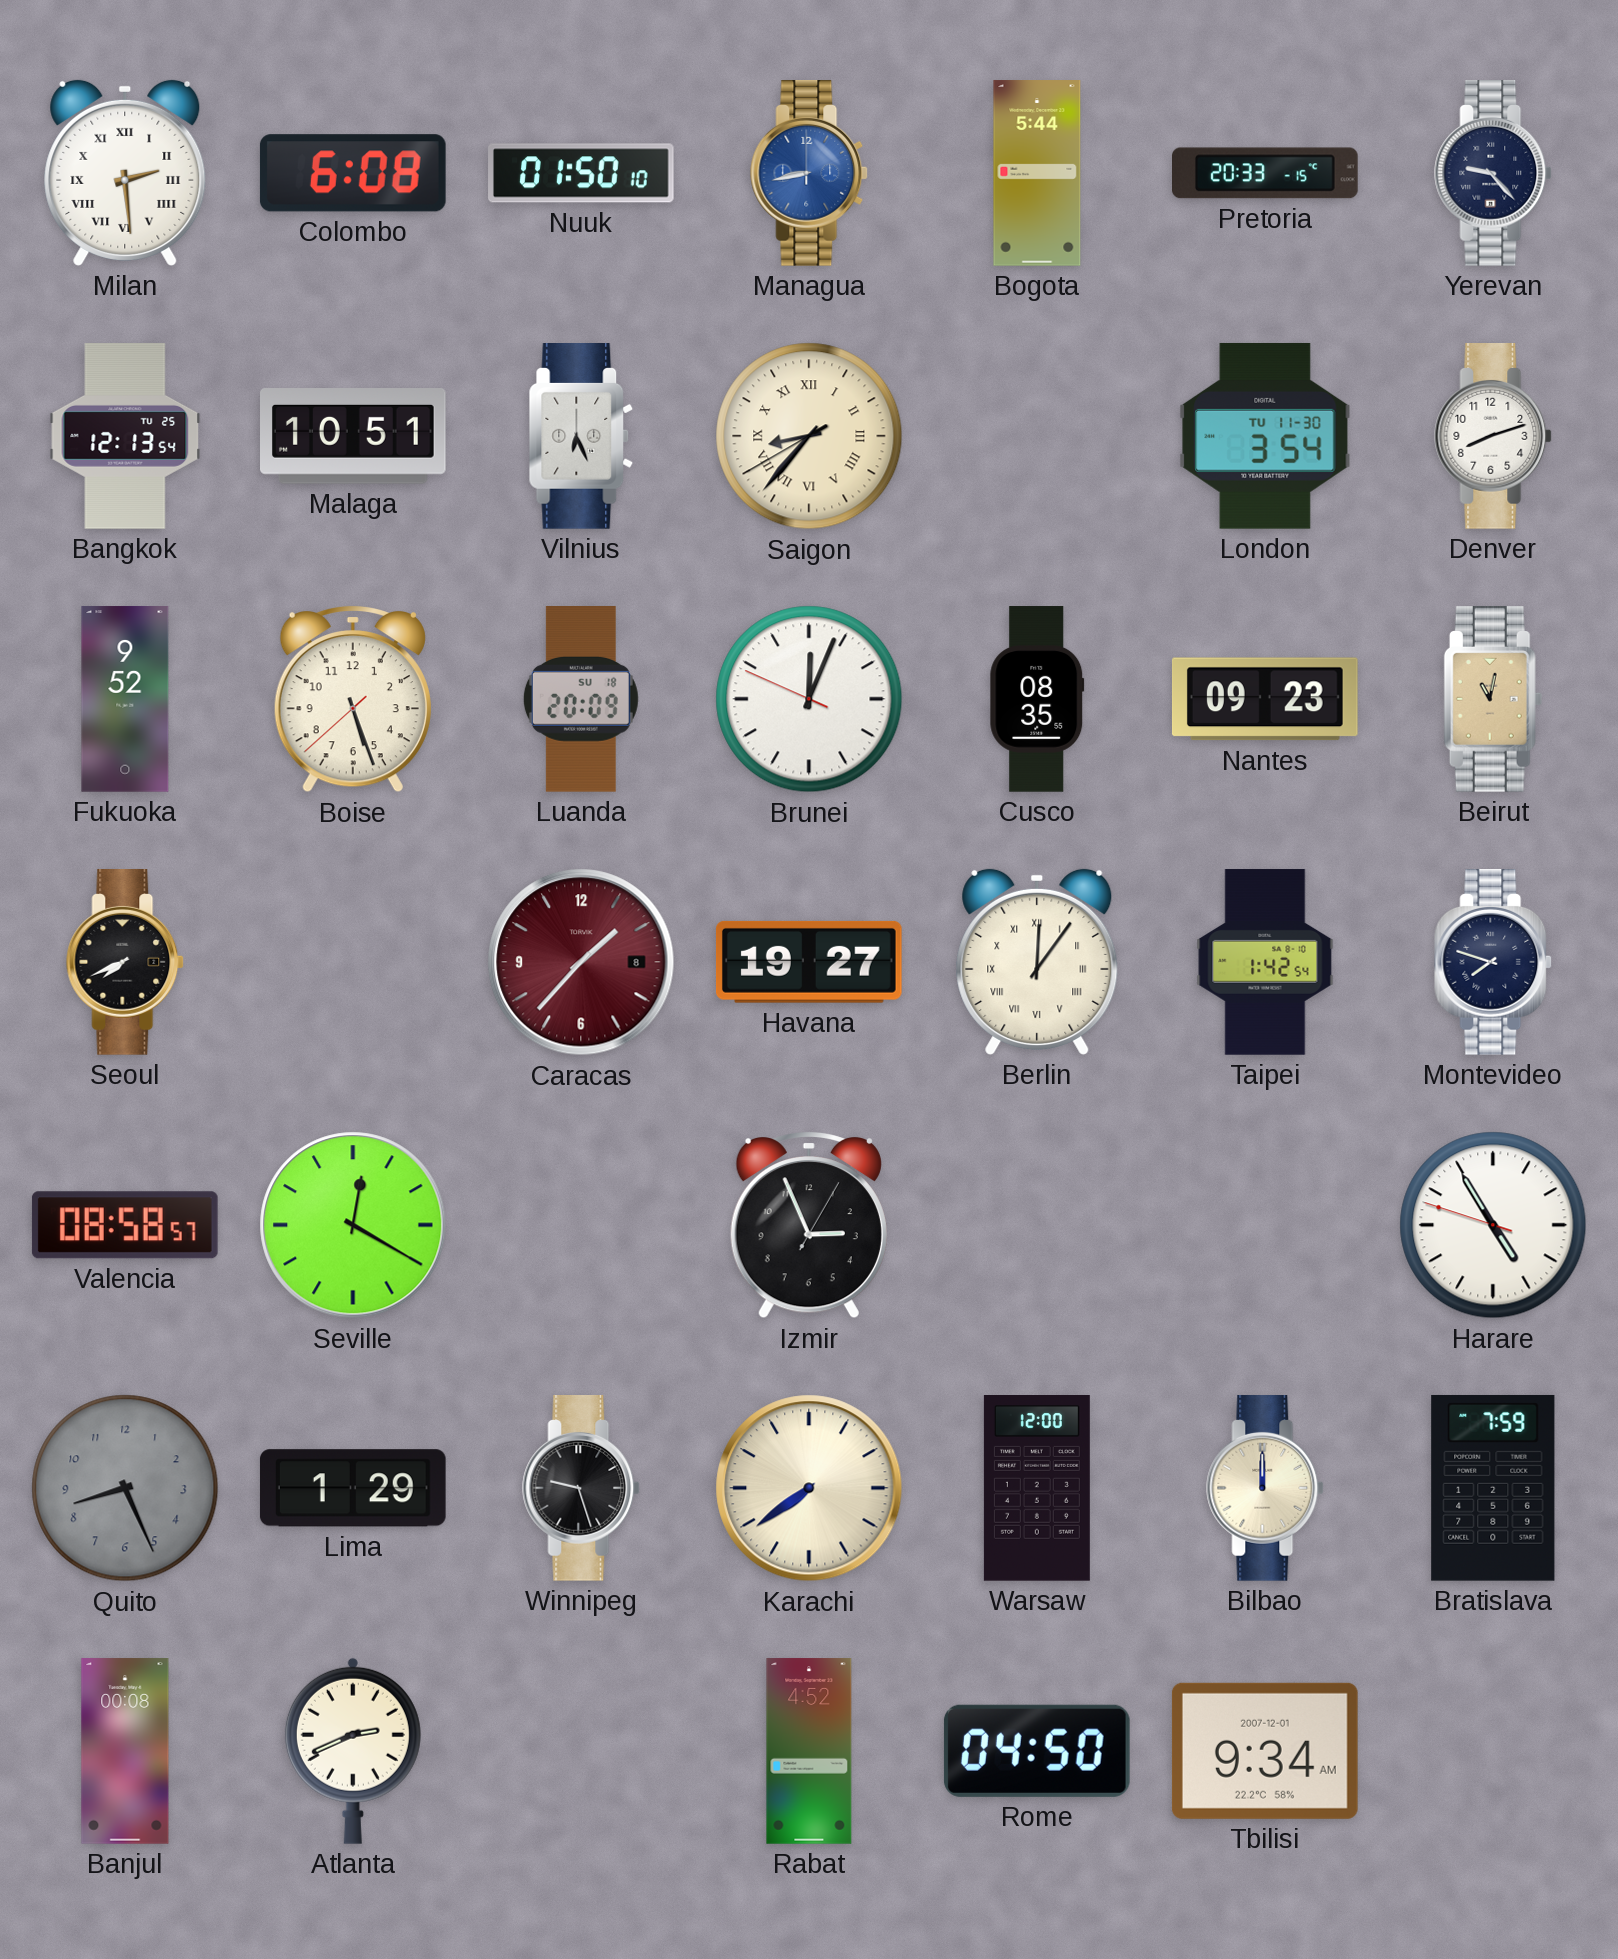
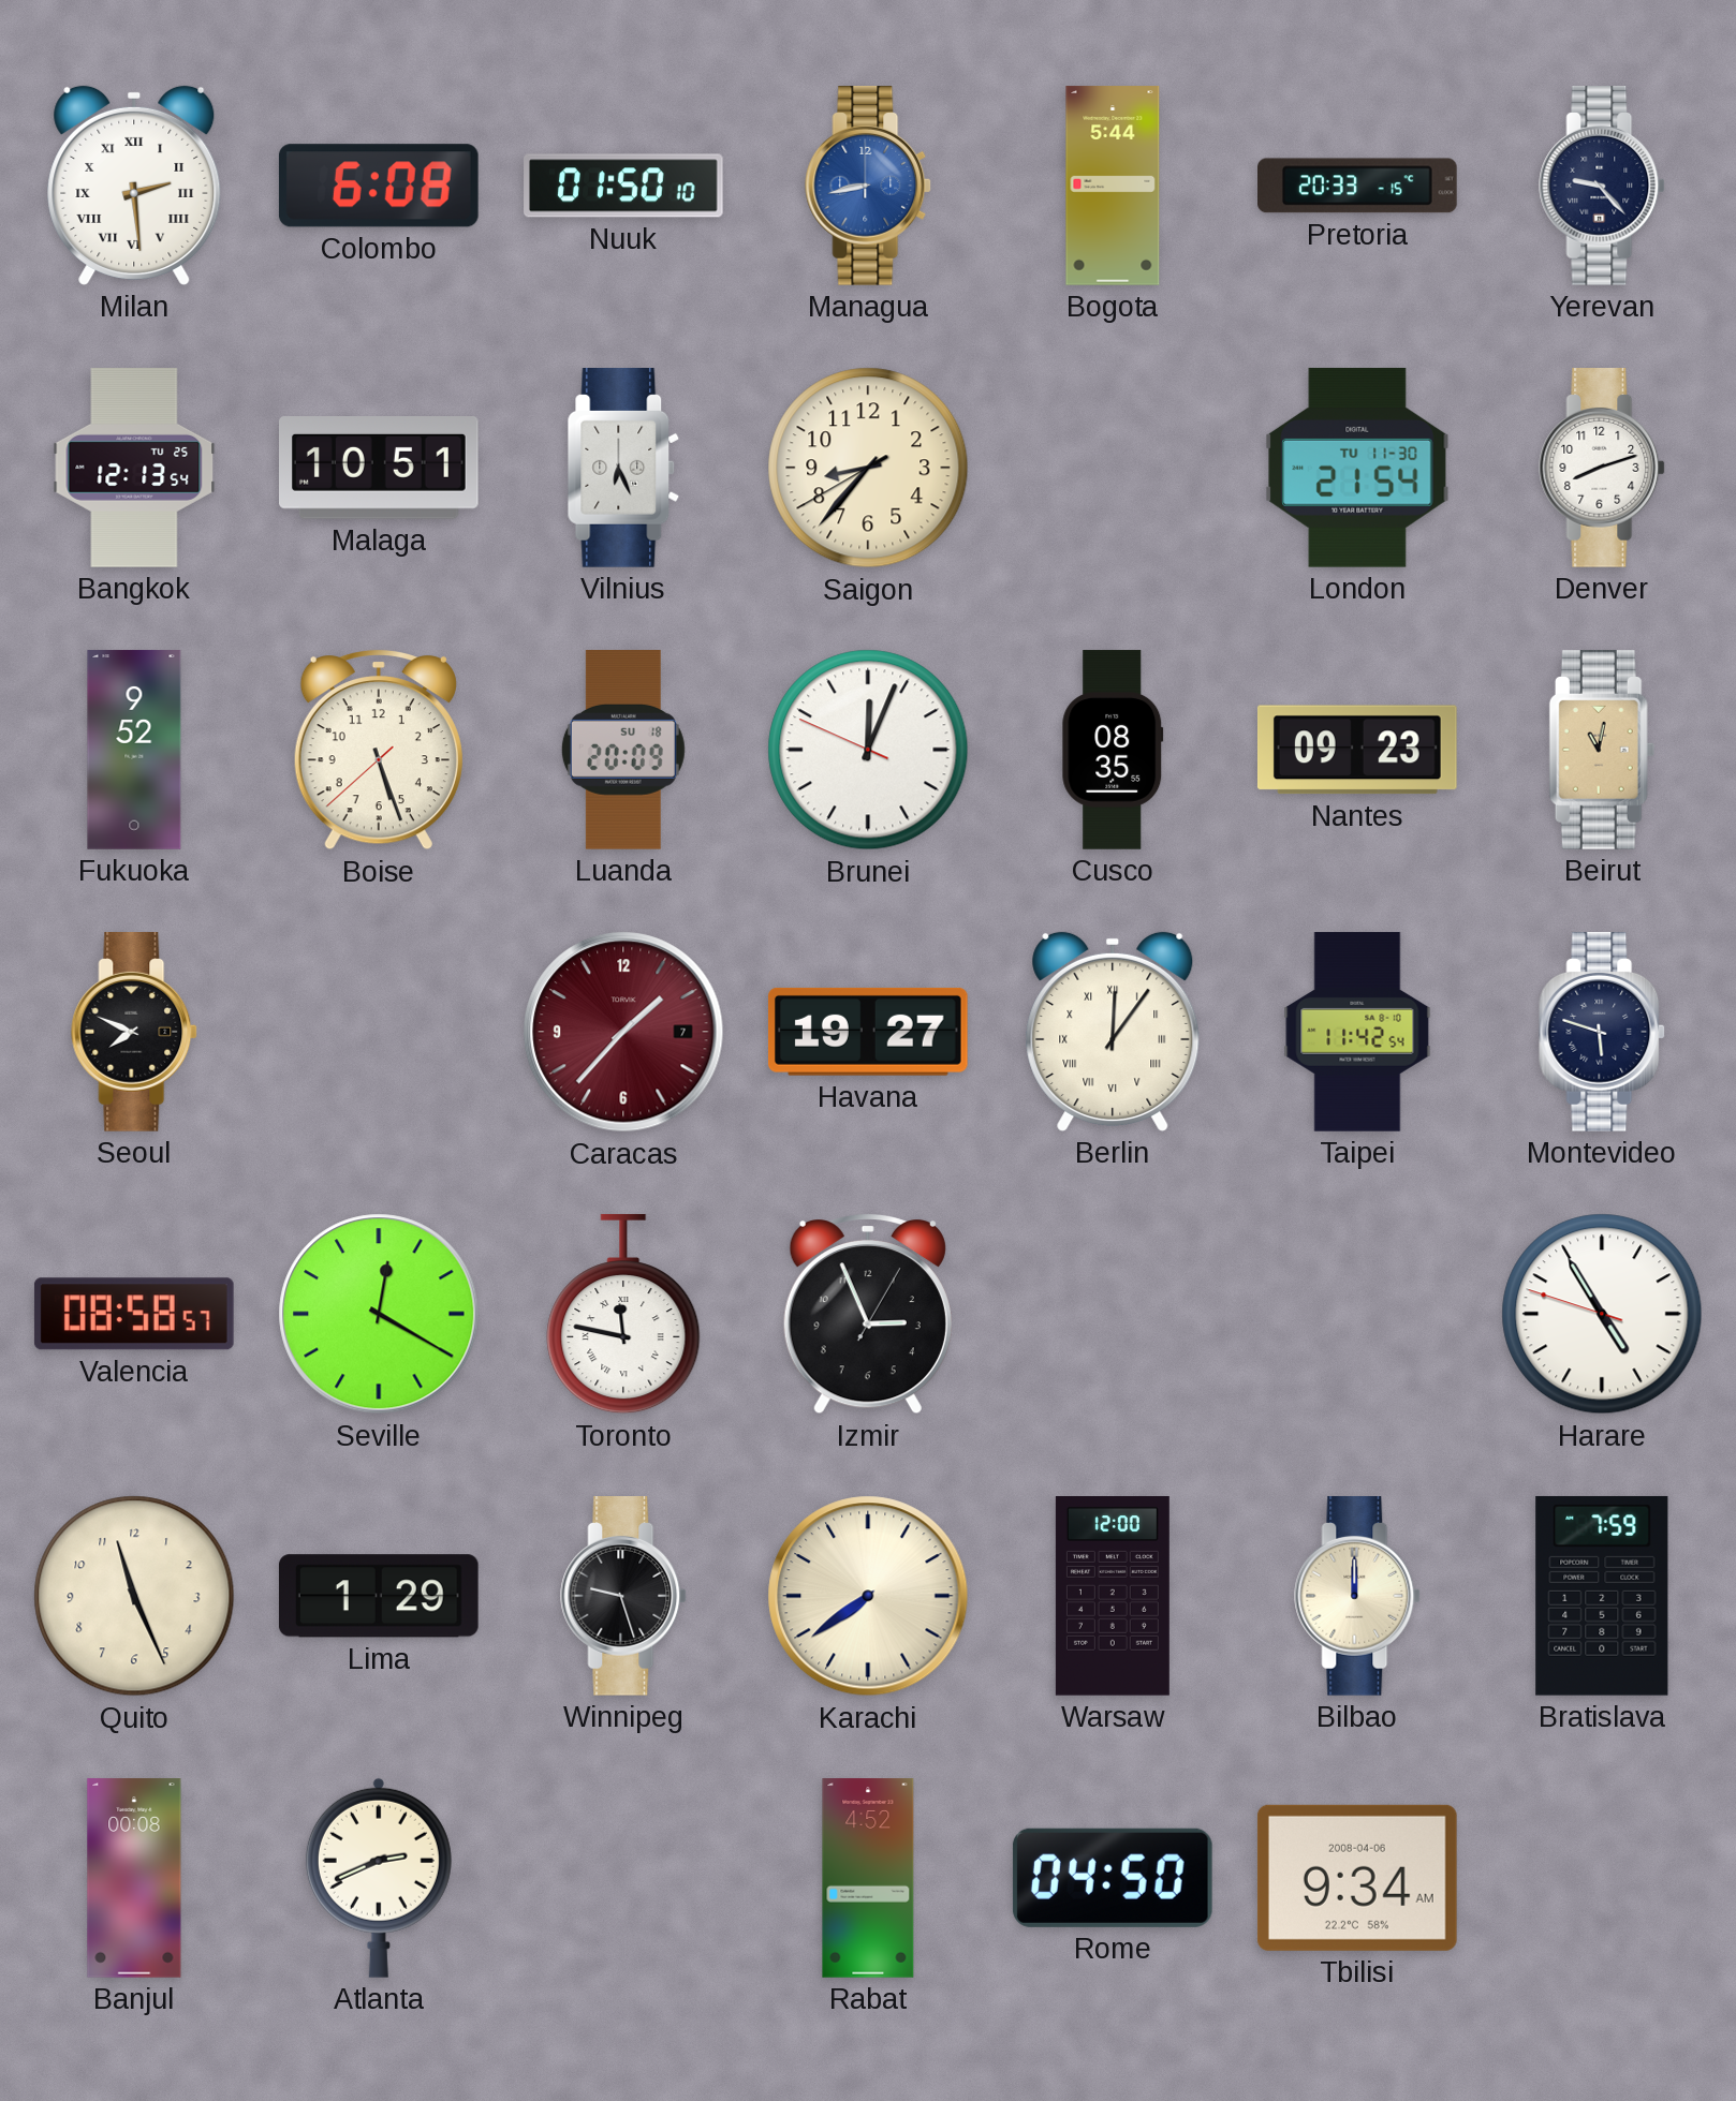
Saigon numerals: Roman -> Arabic (868, 468)
London: 3:54 -> 21:54 (1357, 468)
Seoul: 7:41 -> 7:49 (135, 1033)
Caracas date: 8 -> 7 (623, 1032)
Taipei: 1:42 -> 11:42 (1357, 1032)
Montevideo: 7:48 -> 5:48 (1603, 1033)
Toronto: none -> 11:47 (623, 1314)
Quito: 8:26 -> 11:26 (134, 1596)
Quito dial: grey -> cream (134, 1596)
Tbilisi date: 2007-12-01 -> 2008-04-06 (1357, 1878)
